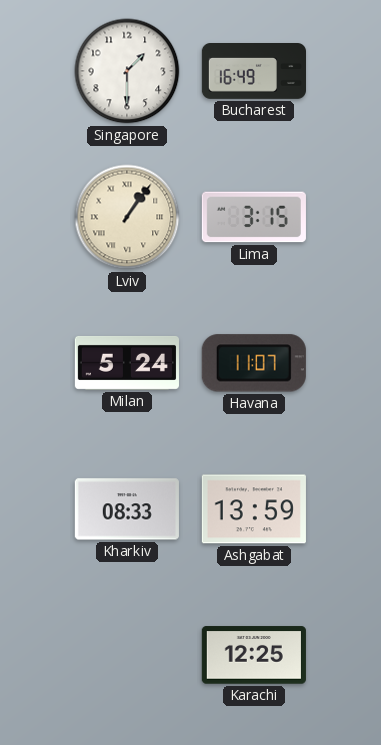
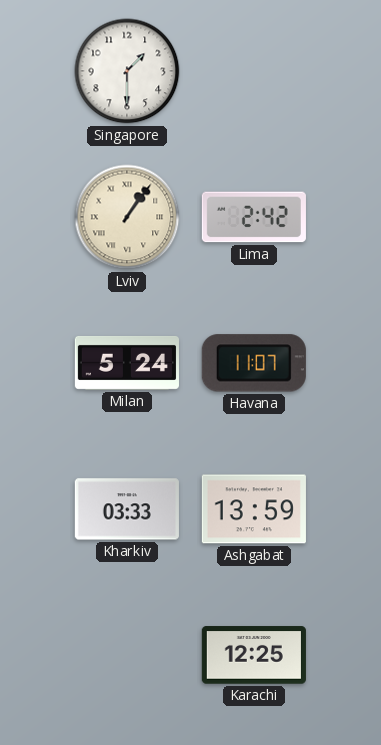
Bucharest: 16:49 -> none (253, 72)
Lima: 3:15 -> 2:42 (254, 217)
Kharkiv: 08:33 -> 03:33 (127, 509)
